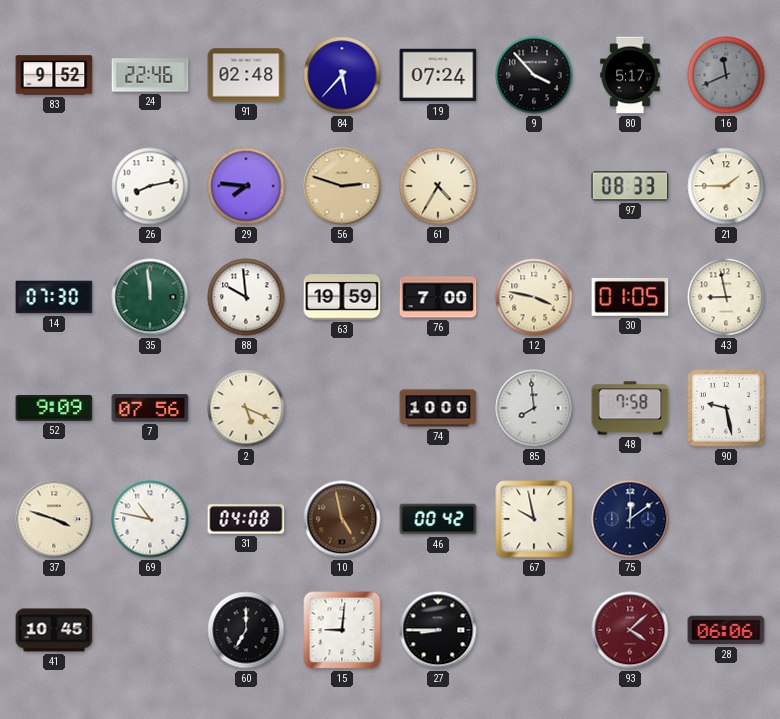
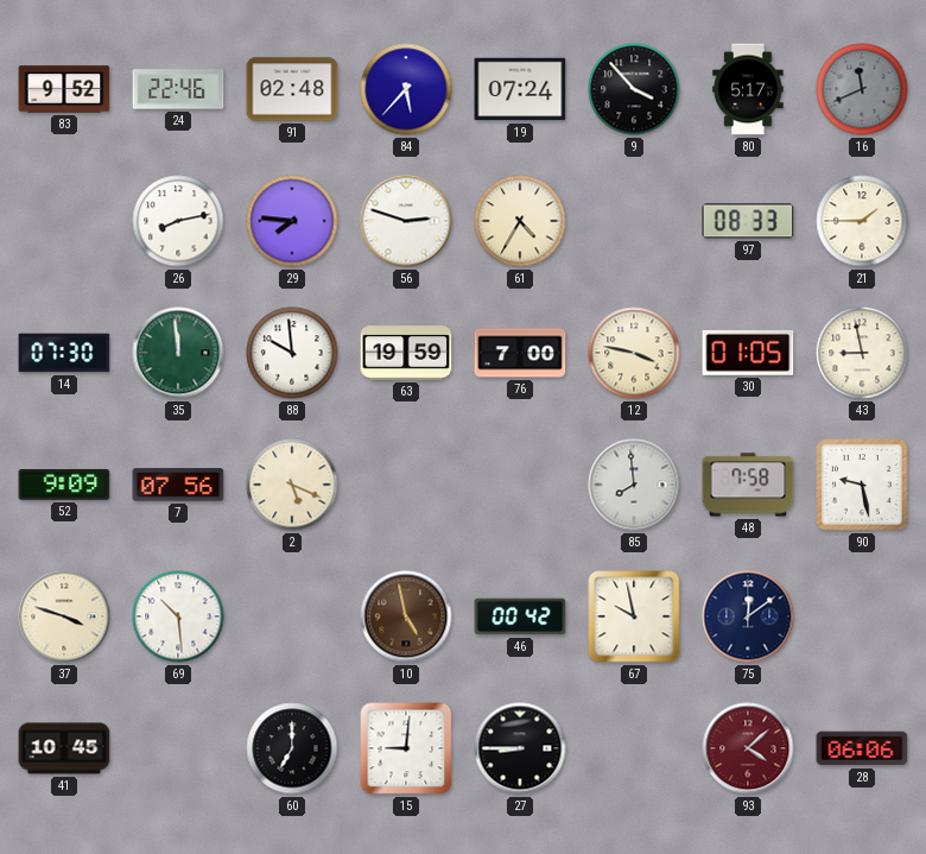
56 dial: champagne -> white (406, 221)
74: 10:00 -> none (438, 408)
69: 10:47 -> 10:29 (178, 616)
31: 04:08 -> none (246, 519)
